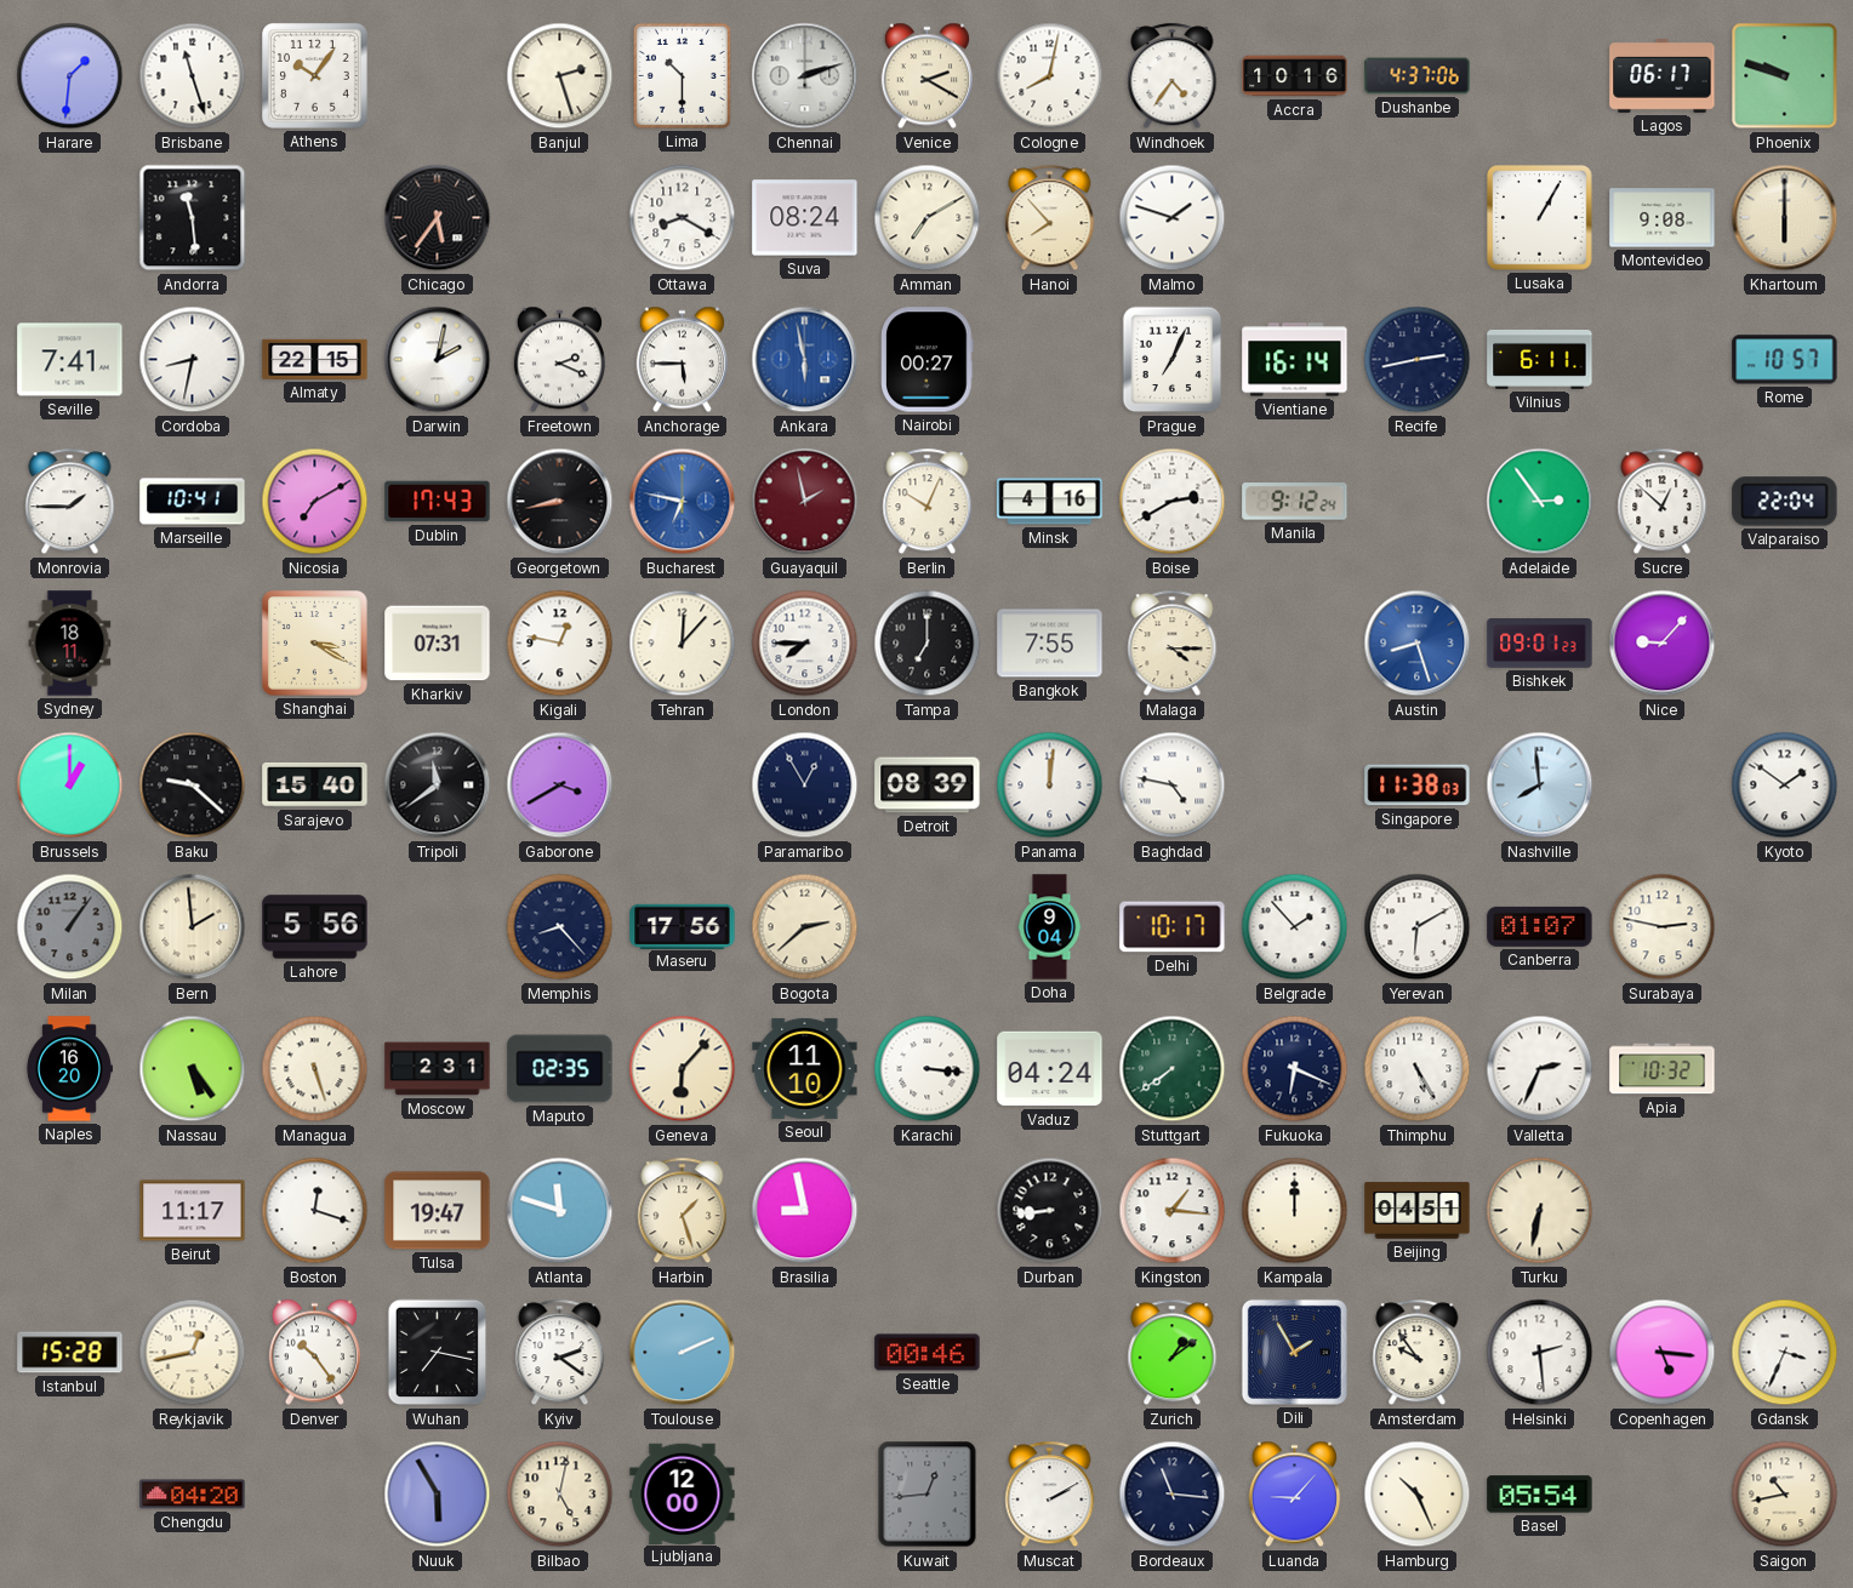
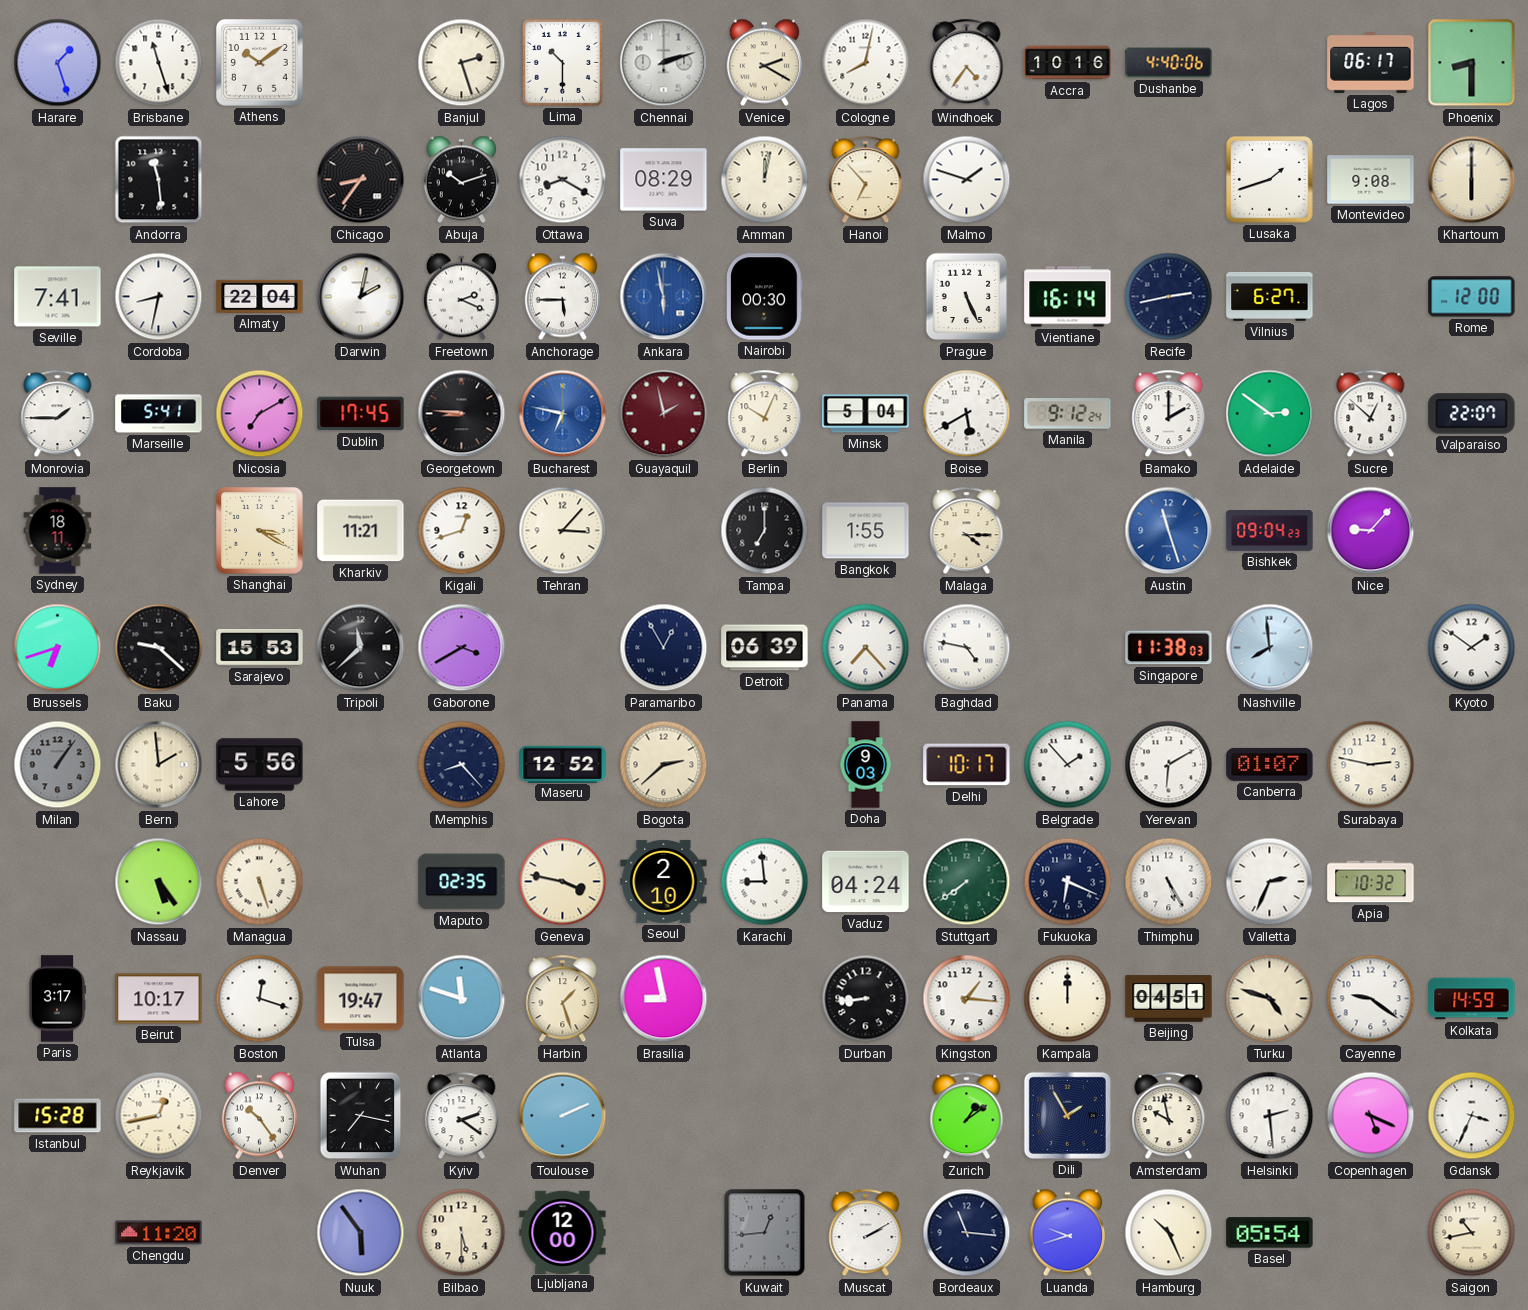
Harare: 1:31 -> 1:27 (58, 63)
Athens: 10:06 -> 10:09 (260, 63)
Dushanbe: 4:37 -> 4:40 (1169, 63)
Phoenix: 9:48 -> 8:30 (1472, 63)
Chicago: 5:36 -> 8:36 (361, 180)
Abuja: none -> 10:12 (461, 180)
Suva: 08:24 -> 08:29 (664, 180)
Amman: 7:10 -> 12:02 (765, 180)
Hanoi: 7:53 -> 6:53 (866, 180)
Lusaka: 1:05 -> 1:42 (1270, 180)
Almaty: 22:15 -> 22:04 (260, 296)
Nairobi: 00:27 -> 00:30 (765, 297)
Prague: 7:04 -> 5:26 (967, 297)
Vilnius: 6:11 -> 6:27 (1270, 296)
Rome: 10:57 -> 12:00 (1472, 297)
Marseille: 10:41 -> 5:41 (159, 414)
Dublin: 17:43 -> 17:45 (361, 414)
Georgetown: 8:43 -> 8:46 (462, 414)
Minsk: 4:16 -> 5:04 (866, 414)
Boise: 2:40 -> 5:40 (967, 414)
Bamako: none -> 2:00 (1169, 414)
Adelaide: 2:54 -> 2:51 (1270, 414)
Valparaiso: 22:04 -> 22:07 (1472, 414)
Kharkiv: 07:31 -> 11:21 (361, 531)
Kigali: 12:47 -> 12:42 (462, 531)
Tehran: 12:07 -> 3:07 (563, 531)
London: 7:45 -> none (805, 644)
Bangkok: 7:55 -> 1:55 (866, 531)
Austin: 8:27 -> 11:27 (1169, 531)
Bishkek: 09:01 -> 09:04 (1270, 531)
Brussels: 1:00 -> 6:42 (58, 648)
Sarajevo: 15:40 -> 15:53 (260, 648)
Tripoli: 11:39 -> 11:38 (361, 648)
Detroit: 08:39 -> 06:39 (765, 648)
Panama: 12:01 -> 7:23 (866, 648)
Maseru: 17:56 -> 12:52 (563, 764)
Doha: 9:04 -> 9:03 (866, 765)
Naples: 16:20 -> none (69, 1069)
Moscow: 2:31 -> none (438, 1069)
Geneva: 6:07 -> 3:47 (563, 882)
Seoul: 11:10 -> 2:10 (664, 881)
Karachi: 3:16 -> 8:59 (765, 882)
Paris: none -> 3:17 (56, 999)
Beirut: 11:17 -> 10:17 (159, 999)
Turku: 6:32 -> 4:48 (1270, 999)
Cayenne: none -> 9:21 (1371, 999)
Kolkata: none -> 14:59 (1472, 999)
Seattle: 00:46 -> none (928, 1353)
Amsterdam: 9:54 -> 9:58 (1169, 1116)
Copenhagen: 5:16 -> 5:19 (1371, 1116)
Chengdu: 04:20 -> 11:20 (159, 1233)
Nuuk: 5:55 -> 5:54 (361, 1233)
Bilbao: 5:02 -> 5:30 (462, 1233)
Luanda: 9:07 -> 9:42 (1067, 1233)
